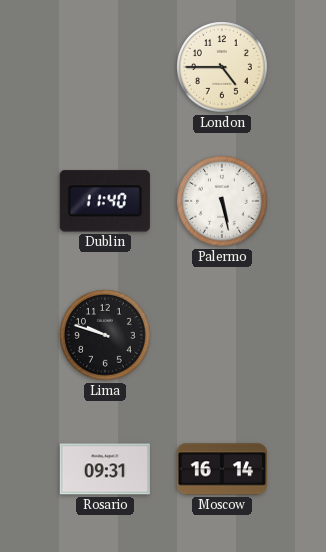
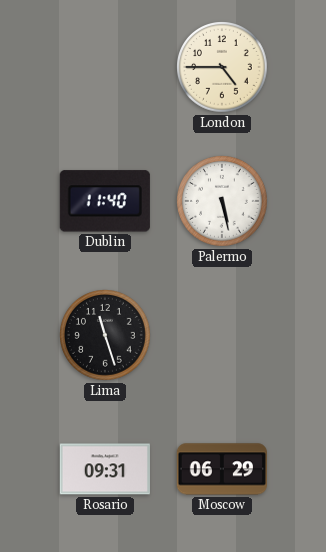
Lima: 9:48 -> 11:27 (106, 336)
Moscow: 16:14 -> 06:29 (221, 469)
